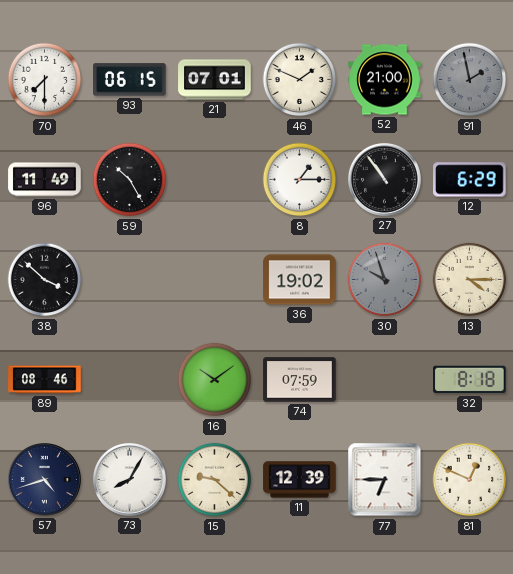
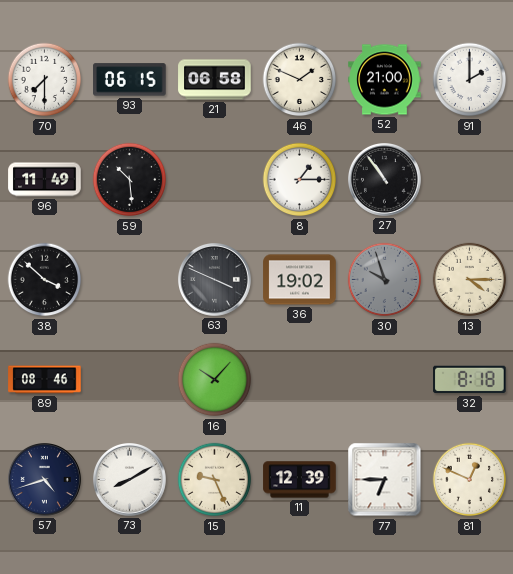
21: 07:01 -> 06:58 (215, 80)
91: 1:58 -> 2:00 (470, 80)
91 dial: grey -> white (470, 80)
59: 10:25 -> 10:29 (130, 180)
12: 6:29 -> none (470, 180)
63: none -> 3:49 (215, 280)
16: 10:09 -> 10:07 (215, 380)
74: 07:59 -> none (300, 380)
73: 8:05 -> 8:10 (130, 480)
15: 9:22 -> 9:26 (215, 480)
